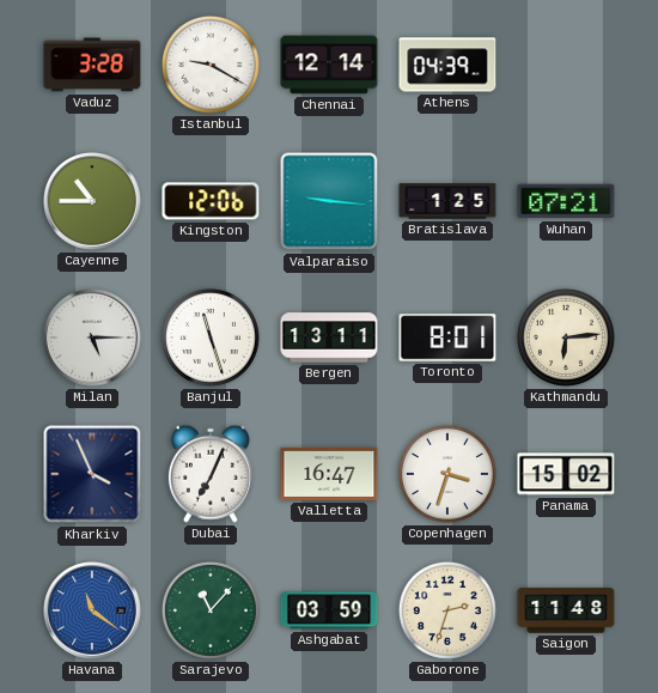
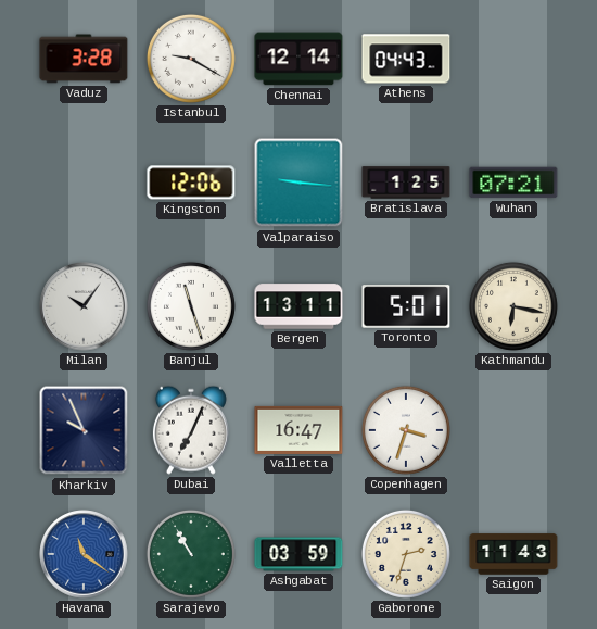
Athens: 04:39 -> 04:43 (406, 59)
Cayenne: 10:45 -> none (92, 201)
Milan: 5:15 -> 10:06 (84, 306)
Toronto: 8:01 -> 5:01 (406, 306)
Kathmandu: 6:14 -> 6:17 (513, 306)
Kharkiv: 3:56 -> 9:56 (84, 430)
Panama: 15:02 -> none (566, 474)
Sarajevo: 11:07 -> 10:55 (191, 554)
Saigon: 11:48 -> 11:43 (513, 554)
